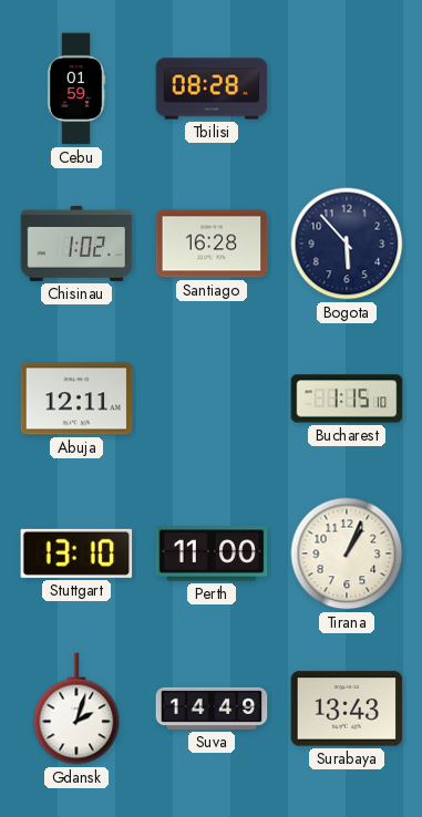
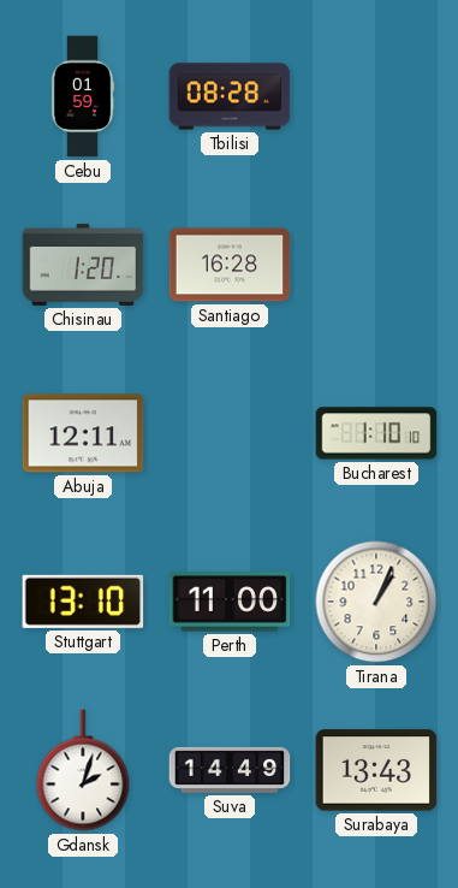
Chisinau: 1:02 -> 1:20 (83, 265)
Bogota: 5:53 -> none (347, 244)
Bucharest: 1:15 -> 1:10 (376, 433)
